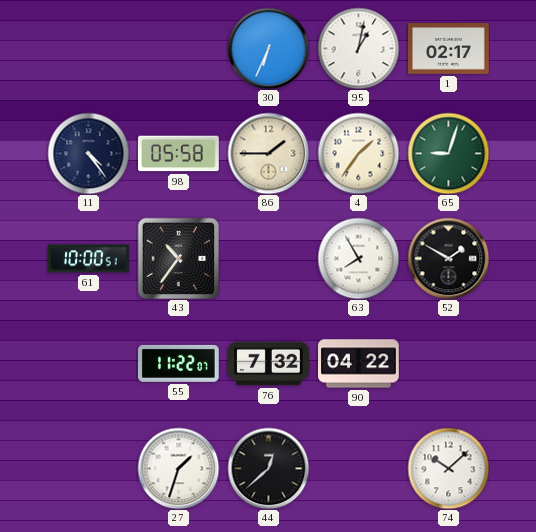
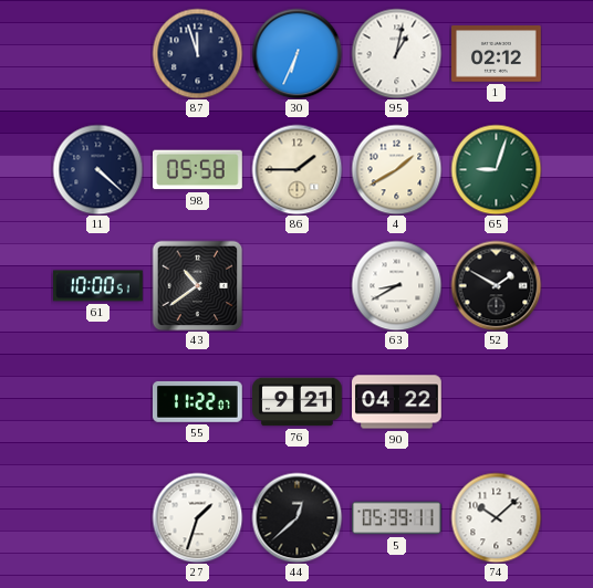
87: none -> 11:57 (197, 53)
1: 02:17 -> 02:12 (497, 54)
11: 4:24 -> 4:22 (97, 169)
4: 1:36 -> 1:40 (396, 169)
43: 10:36 -> 10:39 (197, 285)
63: 7:55 -> 8:40 (396, 285)
76: 7:32 -> 9:21 (298, 402)
5: none -> 05:39 (397, 518)
